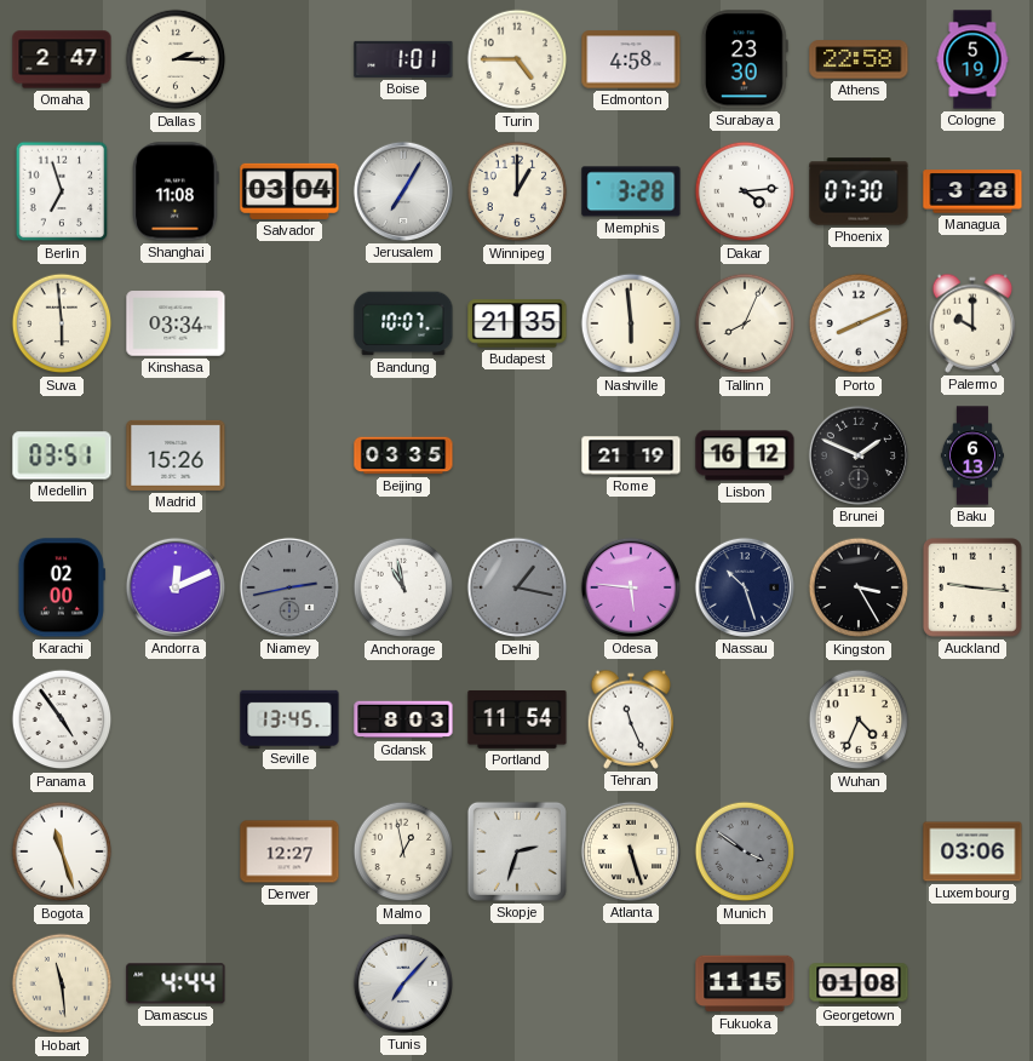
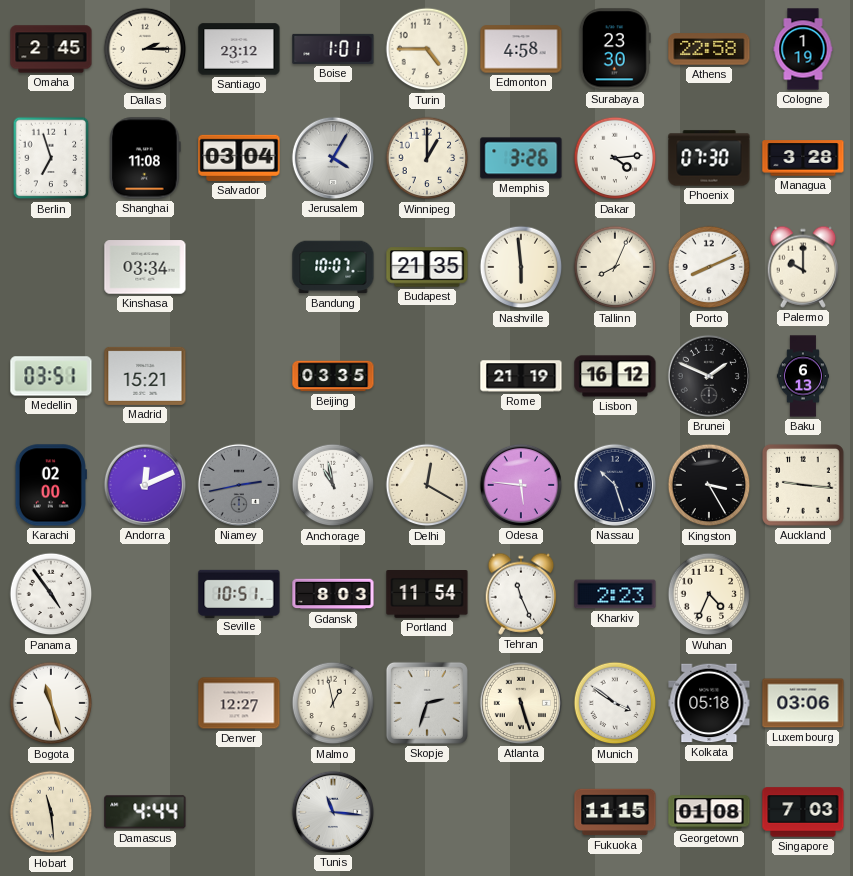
Omaha: 2:47 -> 2:45 (51, 49)
Santiago: none -> 23:12 (239, 49)
Cologne: 5:19 -> 1:19 (803, 49)
Jerusalem: 7:05 -> 4:05 (333, 158)
Memphis: 3:28 -> 3:26 (521, 158)
Suva: 5:59 -> none (62, 323)
Madrid: 15:26 -> 15:21 (145, 376)
Delhi: 1:17 -> 12:20 (427, 485)
Delhi dial: grey -> cream (427, 485)
Seville: 13:45 -> 10:51 (239, 593)
Kharkiv: none -> 2:23 (615, 594)
Munich dial: grey -> white (615, 703)
Kolkata: none -> 05:18 (709, 703)
Tunis: 7:07 -> 11:16 (333, 812)
Singapore: none -> 7:03 (803, 812)
